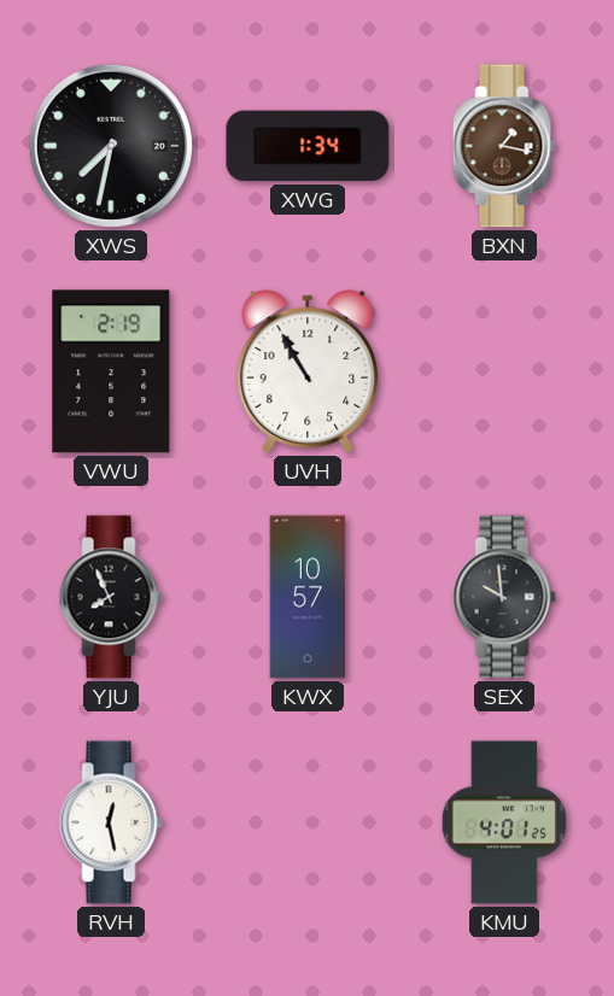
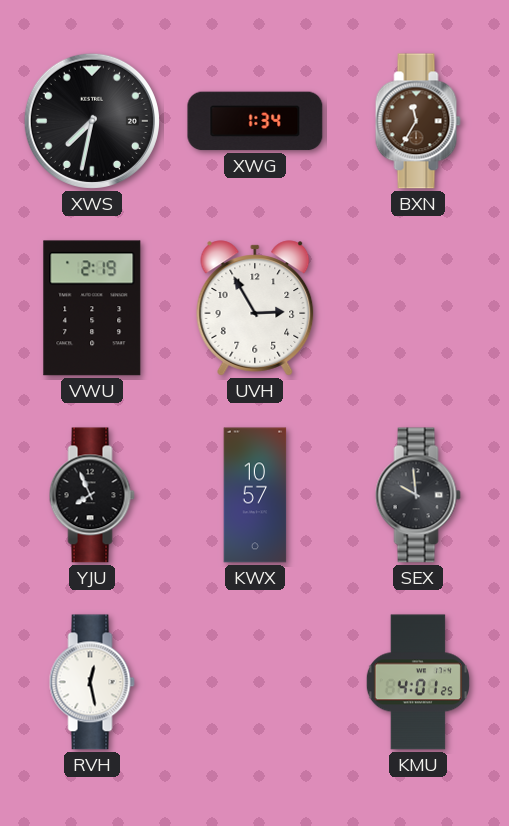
BXN: 1:17 -> 11:35 (418, 121)
UVH: 10:55 -> 2:55 (255, 308)
